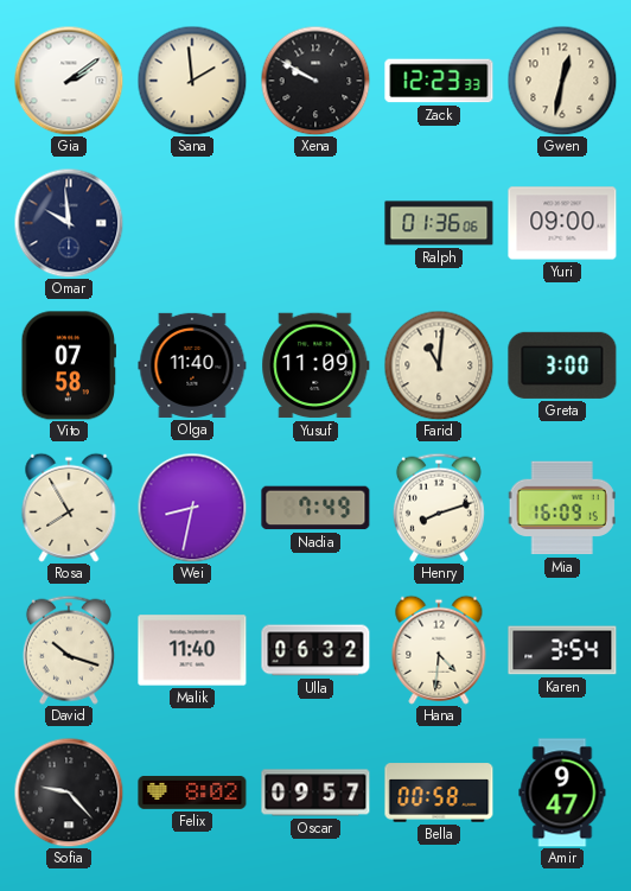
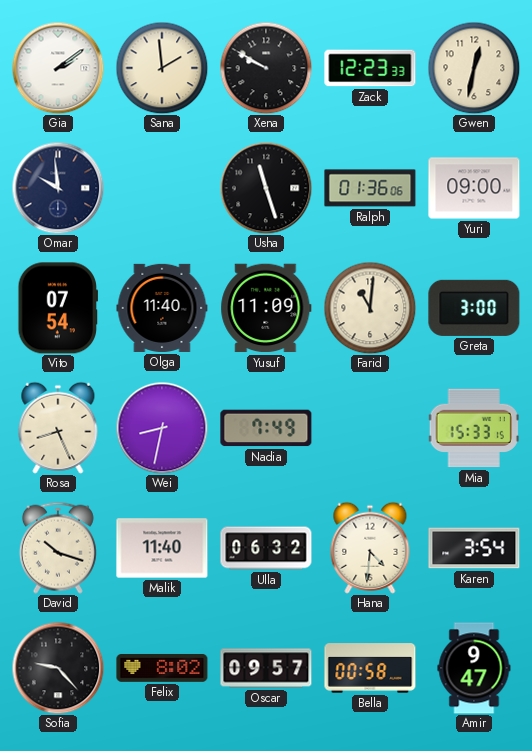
Usha: none -> 11:27 (266, 188)
Vito: 07:58 -> 07:54 (57, 308)
Rosa: 7:55 -> 8:26 (58, 428)
Henry: 8:12 -> none (439, 508)
Mia: 16:09 -> 15:33 (474, 428)
